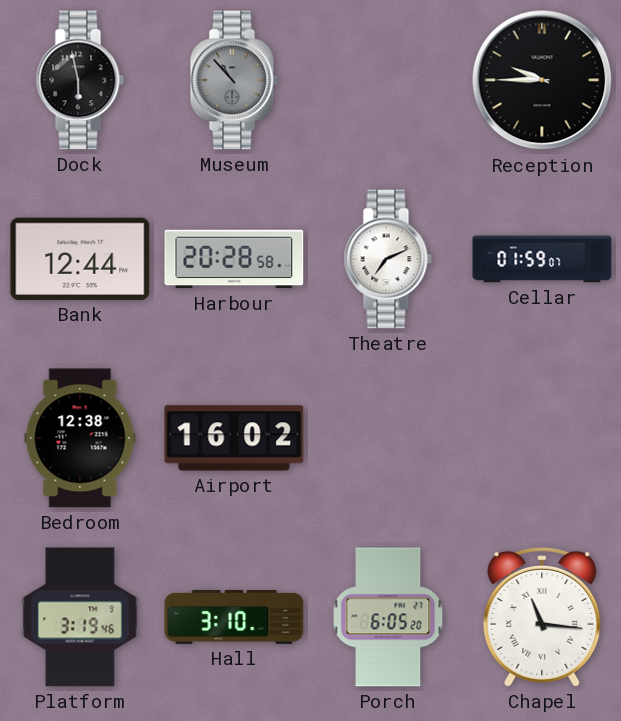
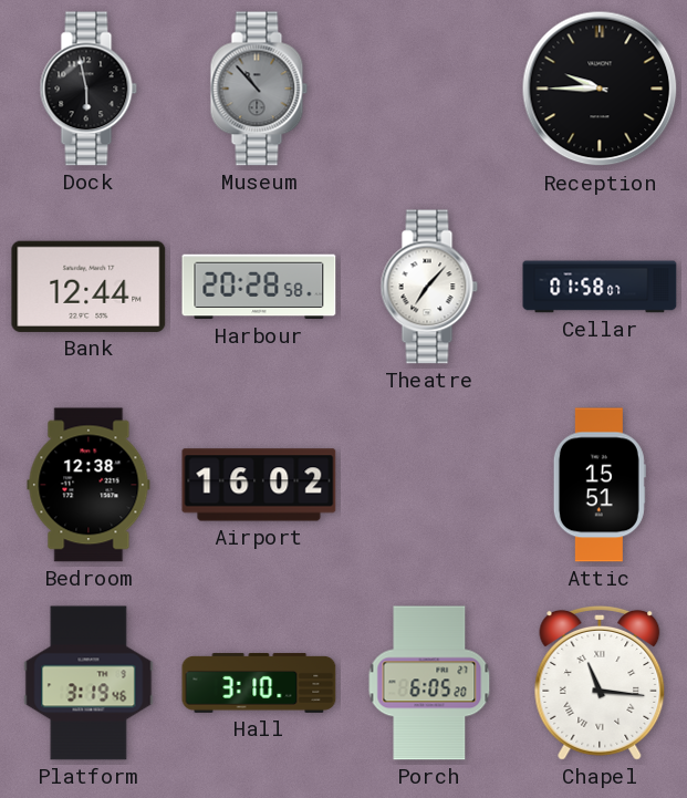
Theatre: 7:11 -> 7:07 (429, 287)
Cellar: 01:59 -> 01:58 (600, 287)
Attic: none -> 15:51 (600, 485)
